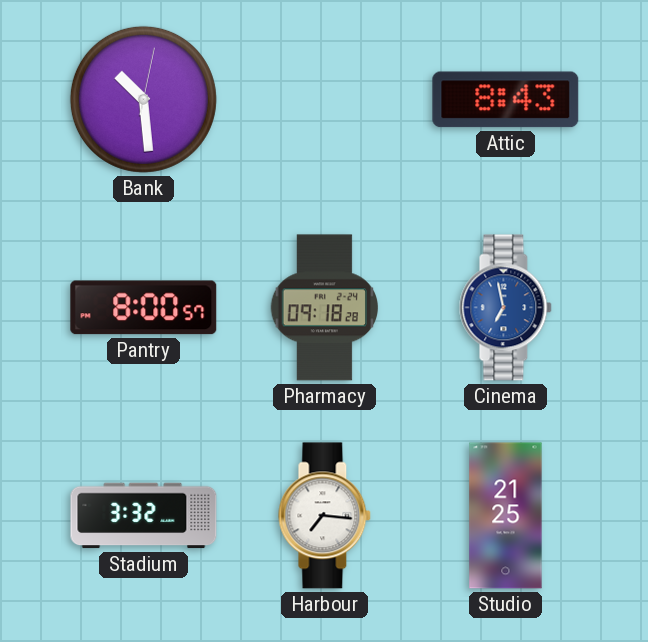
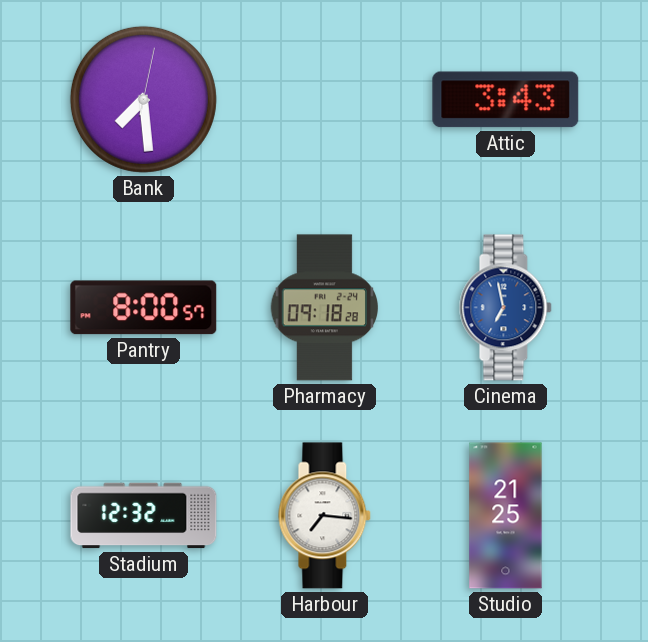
Bank: 10:29 -> 7:29 (143, 99)
Attic: 8:43 -> 3:43 (506, 100)
Stadium: 3:32 -> 12:32 (144, 516)
